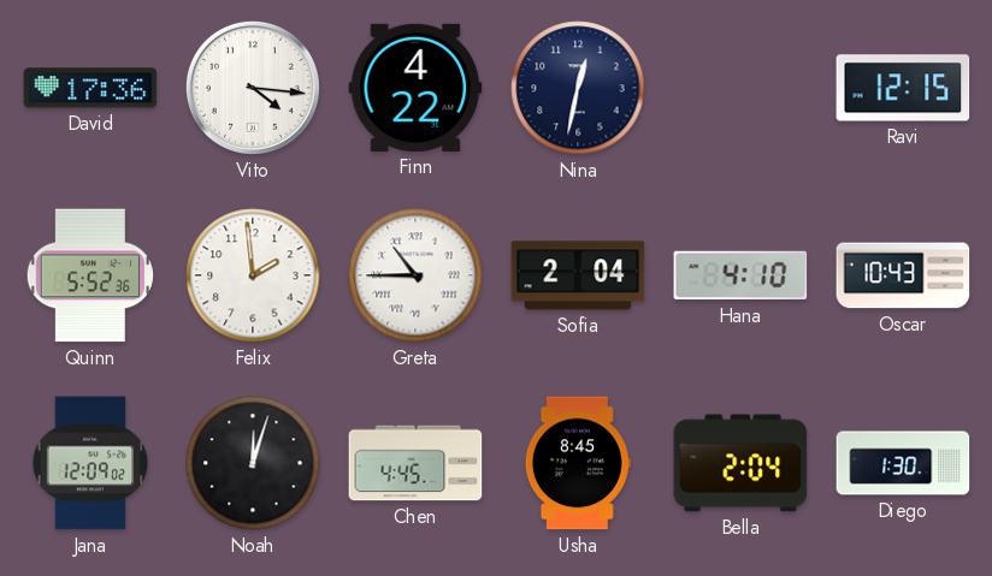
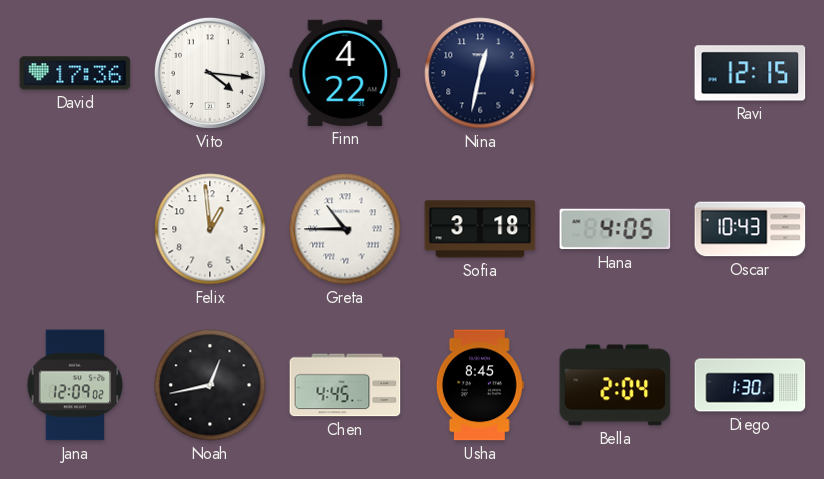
Quinn: 5:52 -> none (90, 275)
Felix: 1:59 -> 12:59 (210, 229)
Sofia: 2:04 -> 3:18 (480, 229)
Hana: 4:10 -> 4:05 (615, 229)
Noah: 12:03 -> 12:43 (210, 385)
